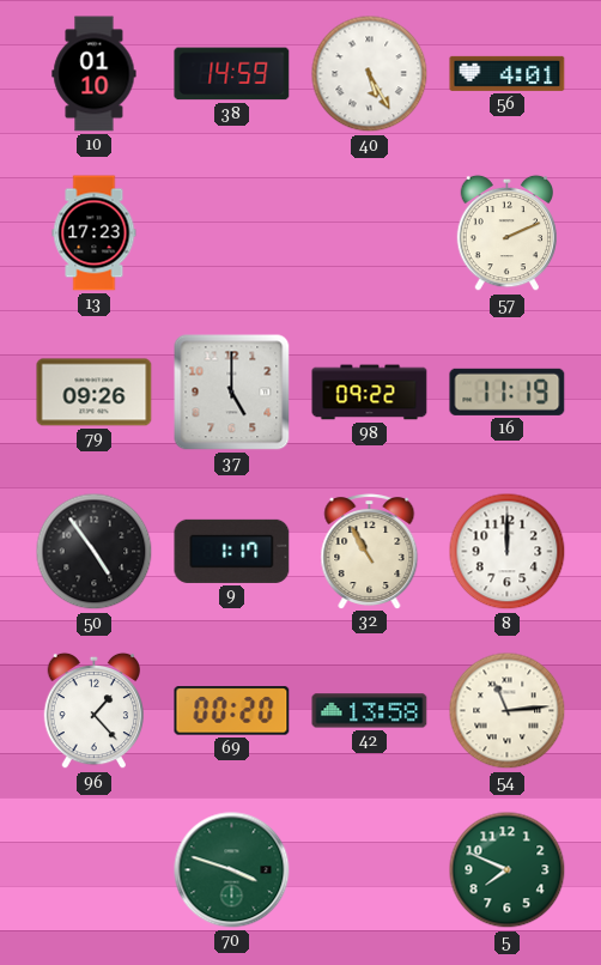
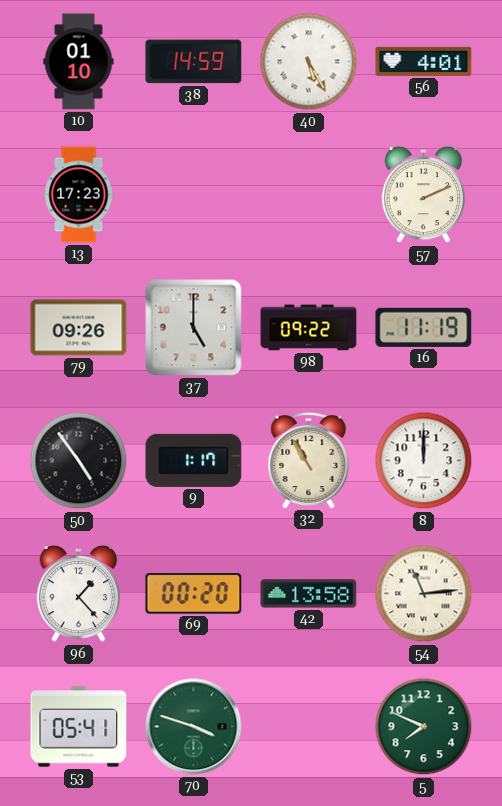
53: none -> 05:41 (79, 727)
